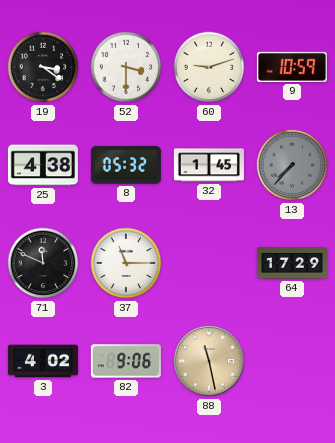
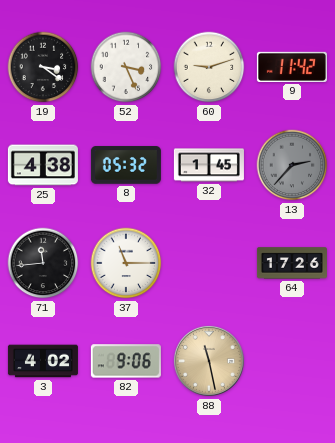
52: 3:30 -> 3:26 (126, 67)
9: 10:59 -> 11:42 (292, 67)
13: 7:37 -> 2:37 (292, 165)
71: 11:49 -> 11:44 (43, 263)
64: 17:29 -> 17:26 (292, 263)
